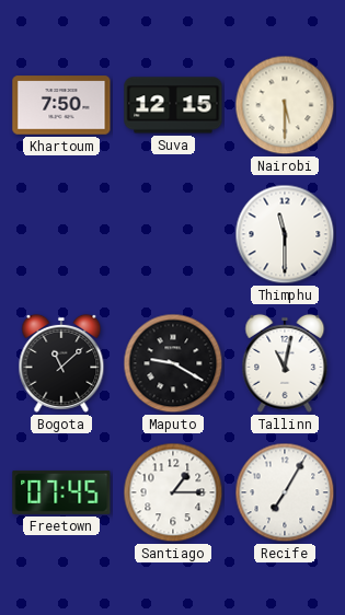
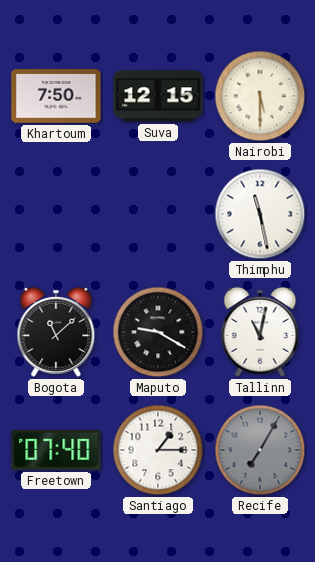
Thimphu: 11:30 -> 11:28 (260, 214)
Freetown: 07:45 -> 07:40 (56, 450)
Recife dial: white -> grey (260, 450)
